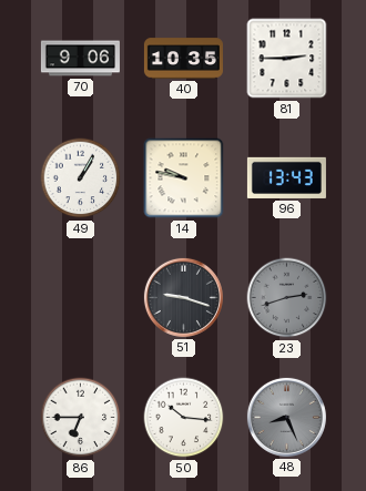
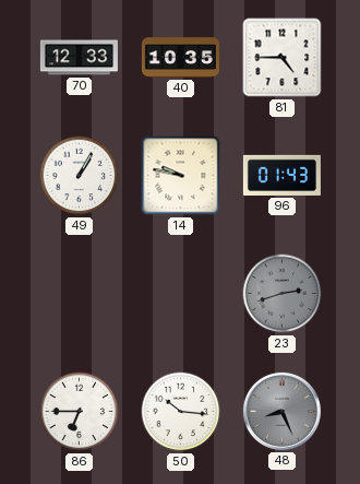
70: 9:06 -> 12:33 (79, 58)
81: 2:45 -> 4:45 (283, 58)
96: 13:43 -> 01:43 (281, 175)
51: 9:18 -> none (183, 297)
